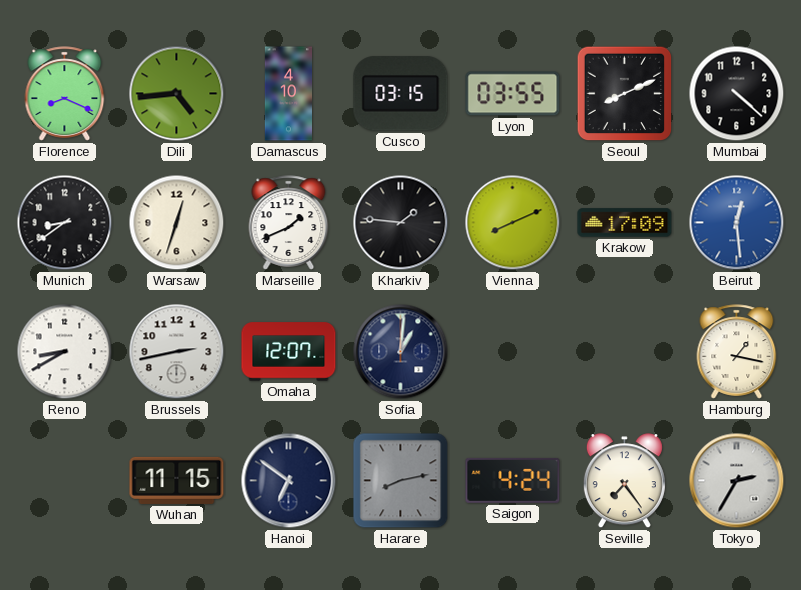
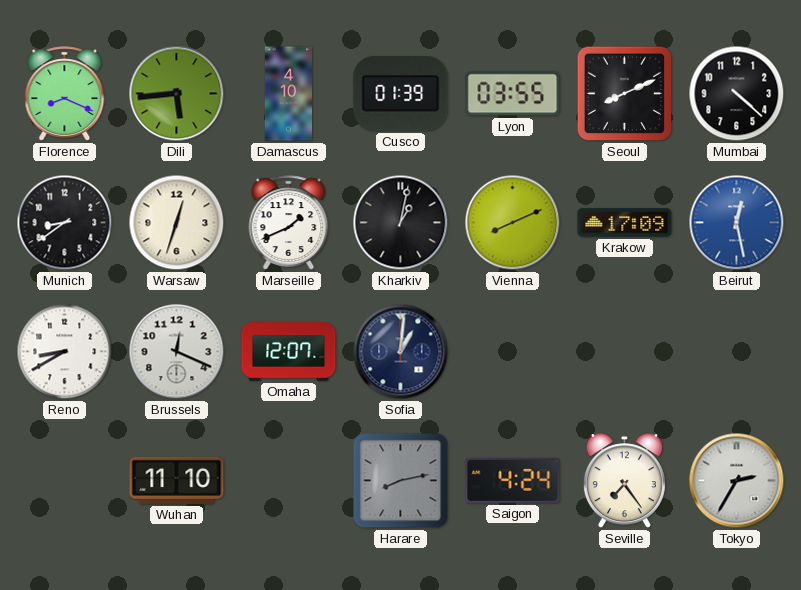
Dili: 4:44 -> 5:44 (177, 94)
Cusco: 03:15 -> 01:39 (401, 94)
Kharkiv: 1:46 -> 1:02 (401, 223)
Beirut: 12:29 -> 12:28 (737, 223)
Brussels: 2:43 -> 12:19 (177, 352)
Hamburg: 1:17 -> none (737, 352)
Wuhan: 11:15 -> 11:10 (177, 480)
Hanoi: 6:51 -> none (289, 481)
